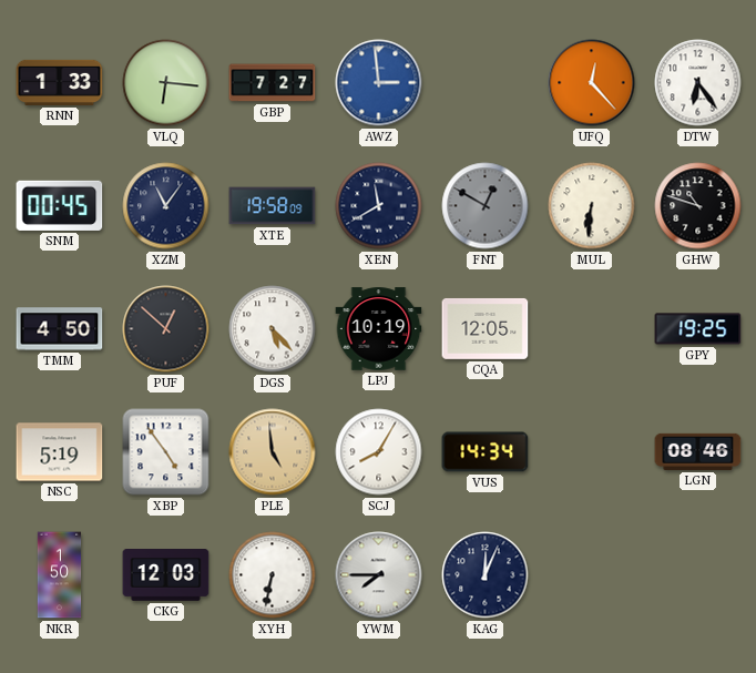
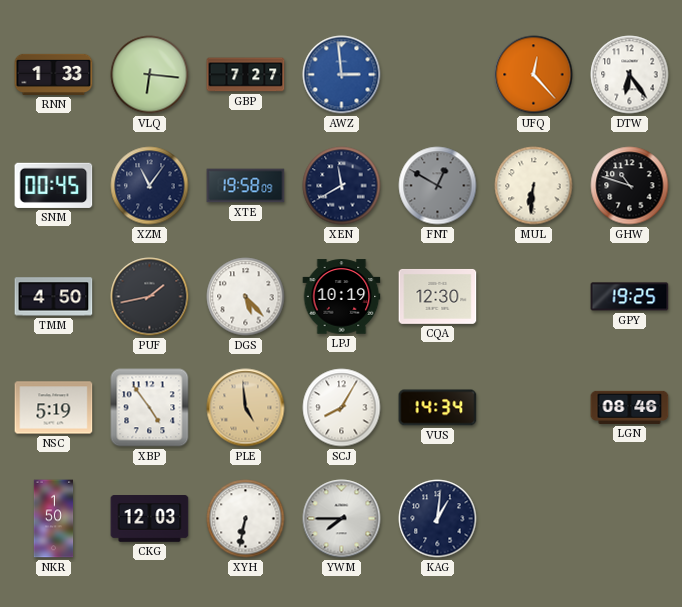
PUF: 12:52 -> 1:43 (150, 297)
CQA: 12:05 -> 12:30 (438, 296)
KAG: 12:04 -> 1:01 (438, 519)
